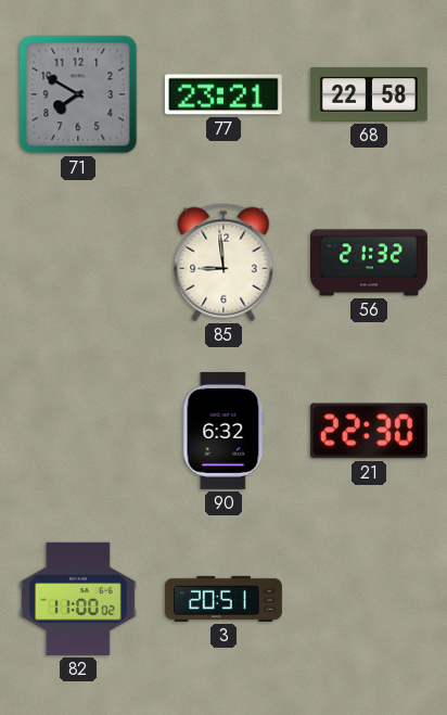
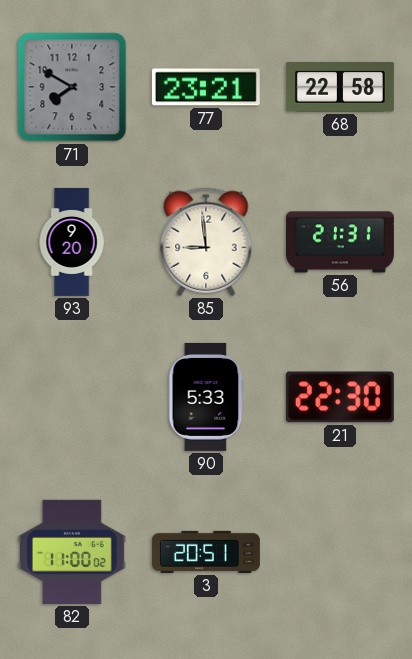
93: none -> 9:20 (72, 242)
56: 21:32 -> 21:31 (340, 242)
90: 6:32 -> 5:33 (206, 397)
